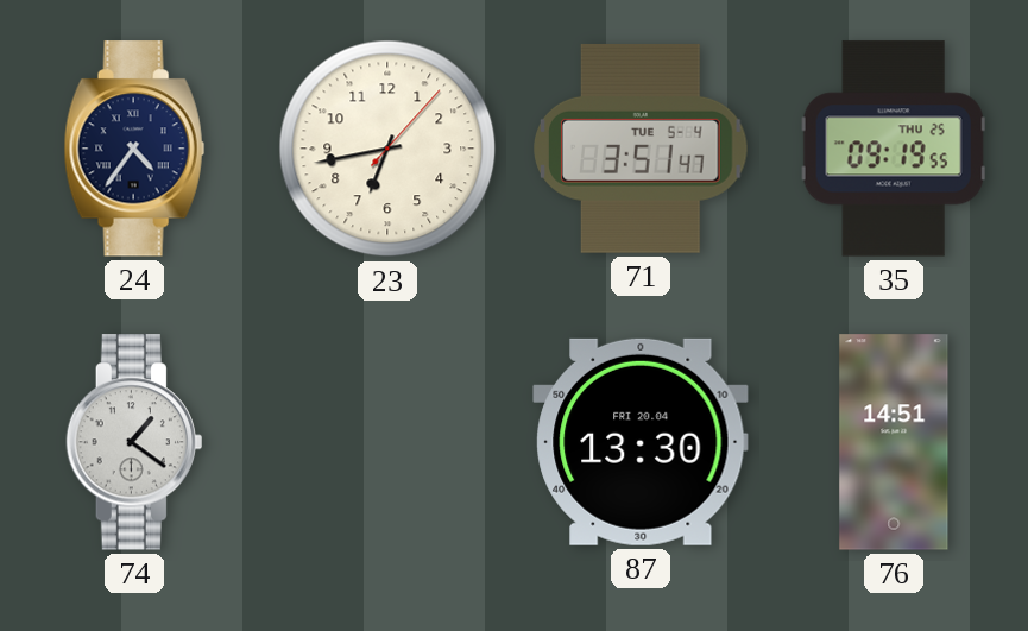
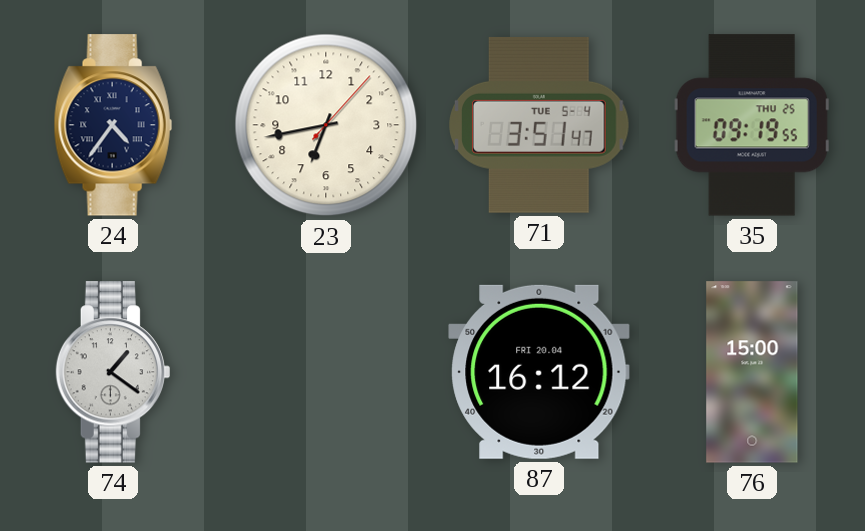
87: 13:30 -> 16:12 (539, 372)
76: 14:51 -> 15:00 (752, 372)
